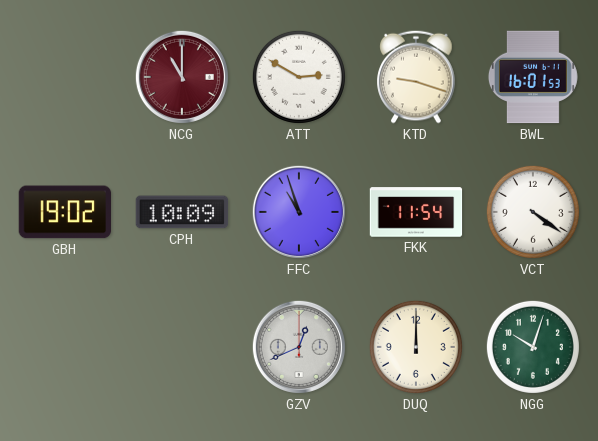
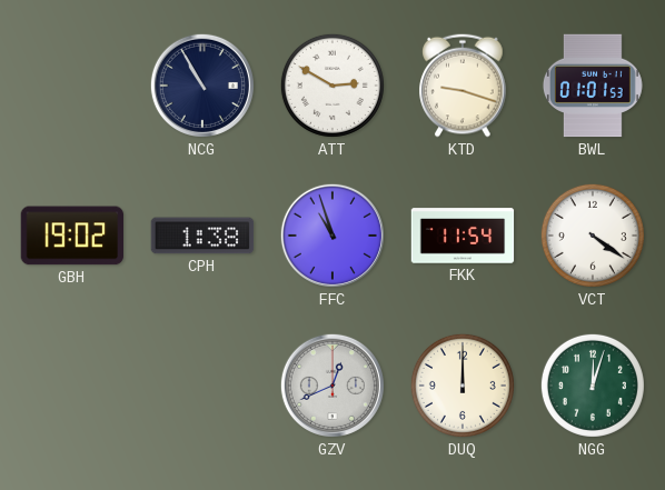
NCG: 11:00 -> 10:55 (202, 86)
NCG dial: burgundy -> navy (202, 86)
BWL: 16:01 -> 01:01 (593, 86)
CPH: 10:09 -> 1:38 (202, 236)
NGG: 10:03 -> 12:03 (593, 386)
